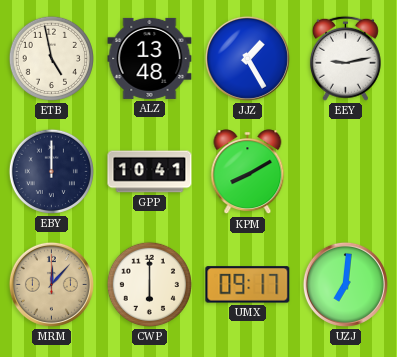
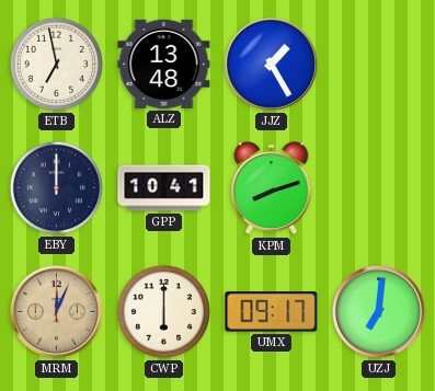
ETB: 4:58 -> 6:58 (56, 64)
EEY: 9:13 -> none (345, 58)
KPM: 8:10 -> 8:12 (272, 188)
MRM: 12:07 -> 12:04 (56, 311)
